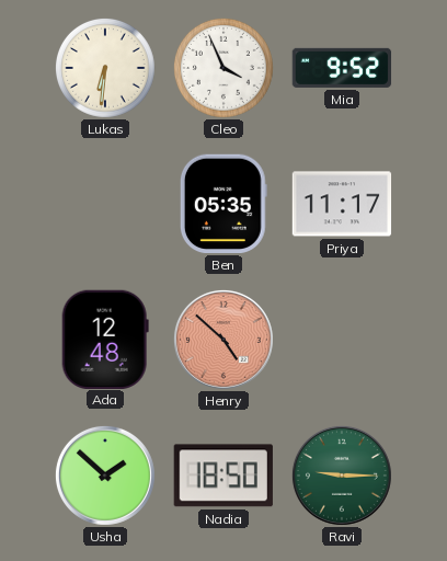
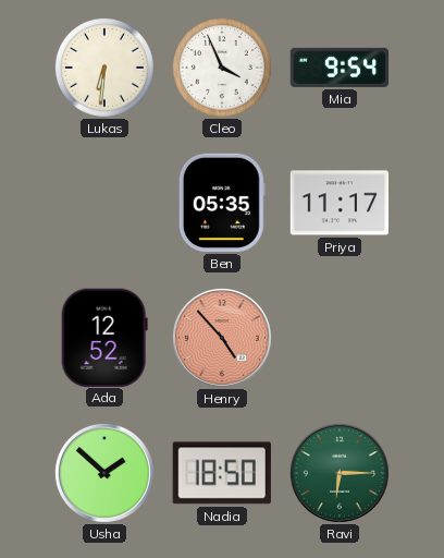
Mia: 9:52 -> 9:54 (340, 68)
Ada: 12:48 -> 12:52 (104, 337)
Henry: 4:52 -> 4:53 (222, 338)
Ravi: 9:15 -> 6:15 (340, 473)
